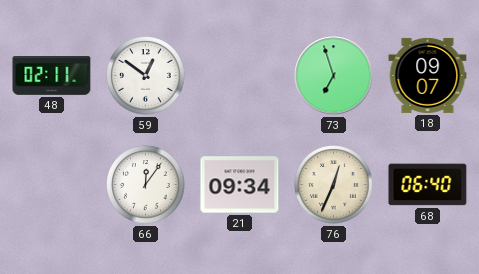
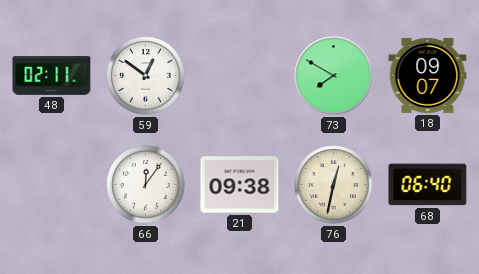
73: 6:57 -> 7:50 (334, 76)
21: 09:34 -> 09:38 (240, 185)
76: 12:34 -> 12:32 (334, 185)
